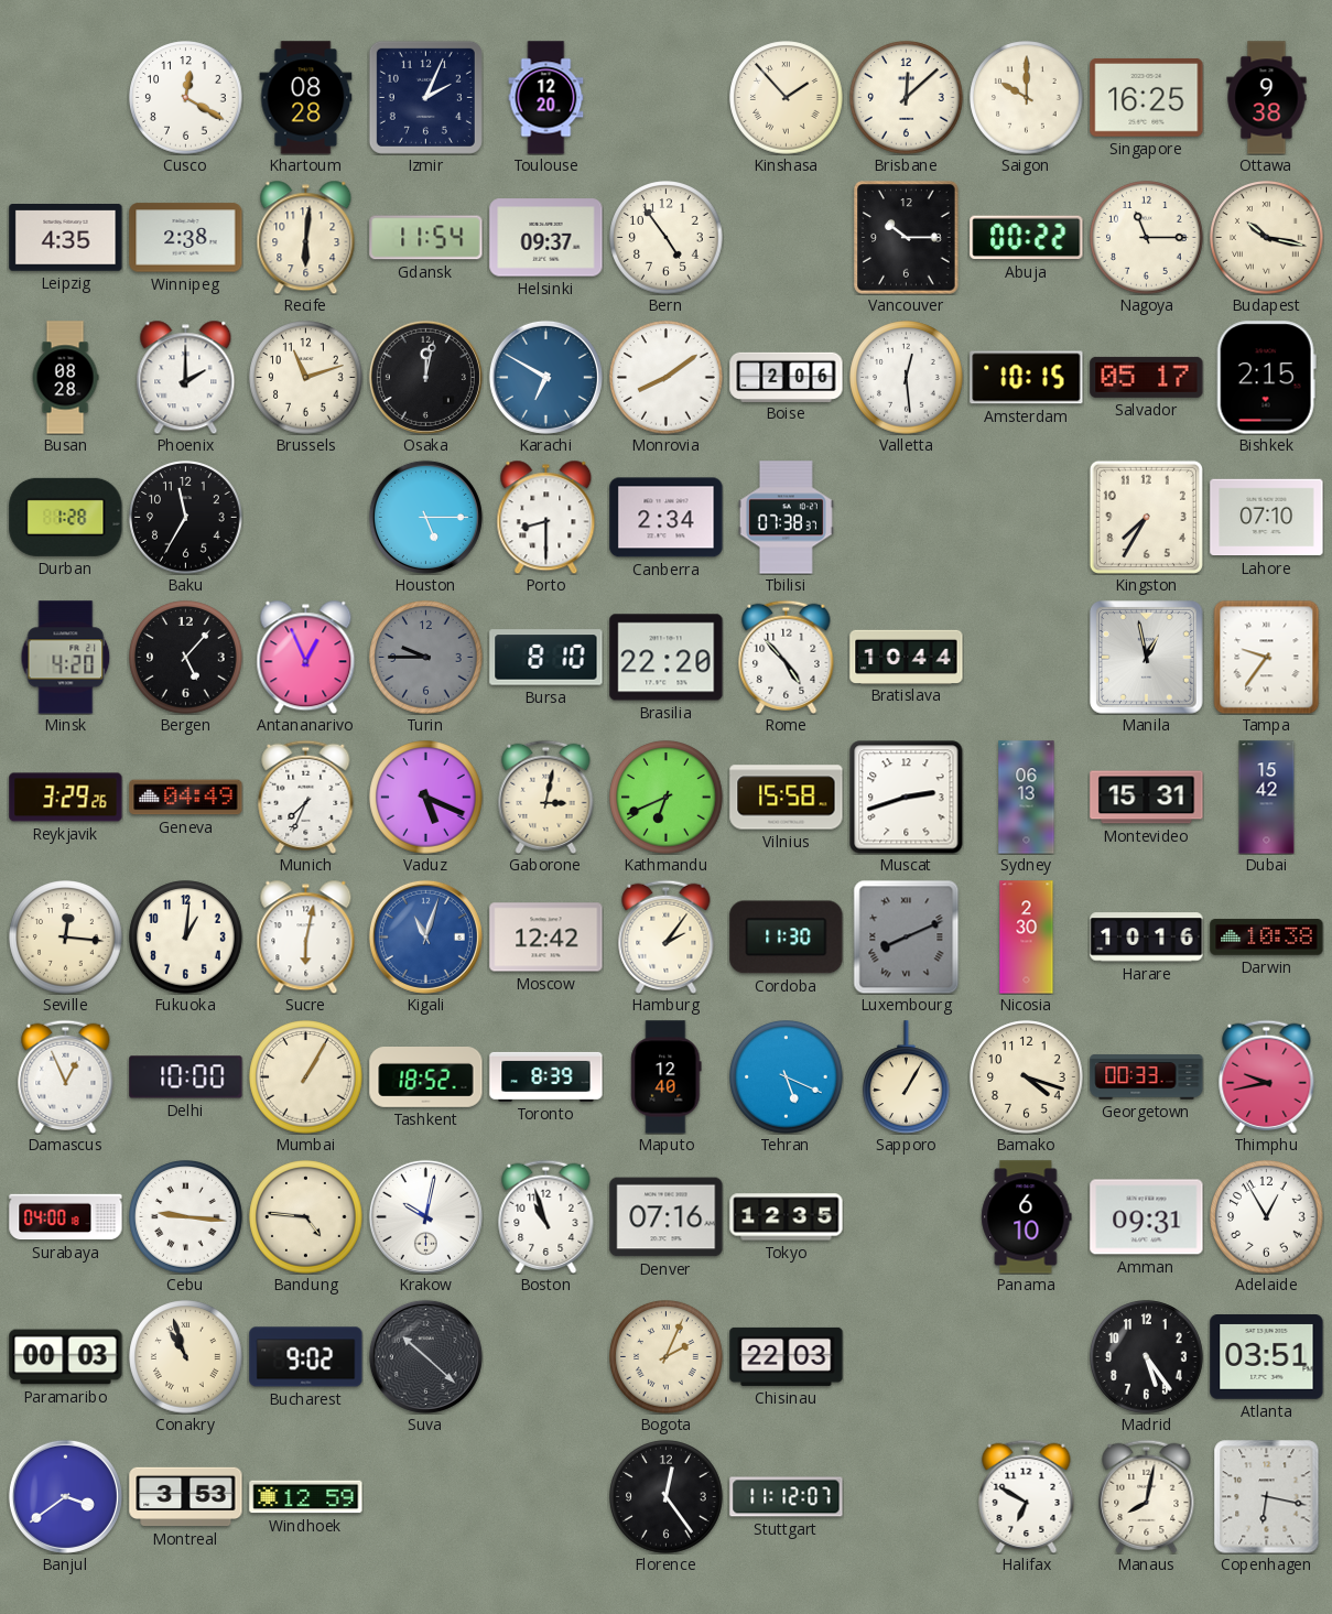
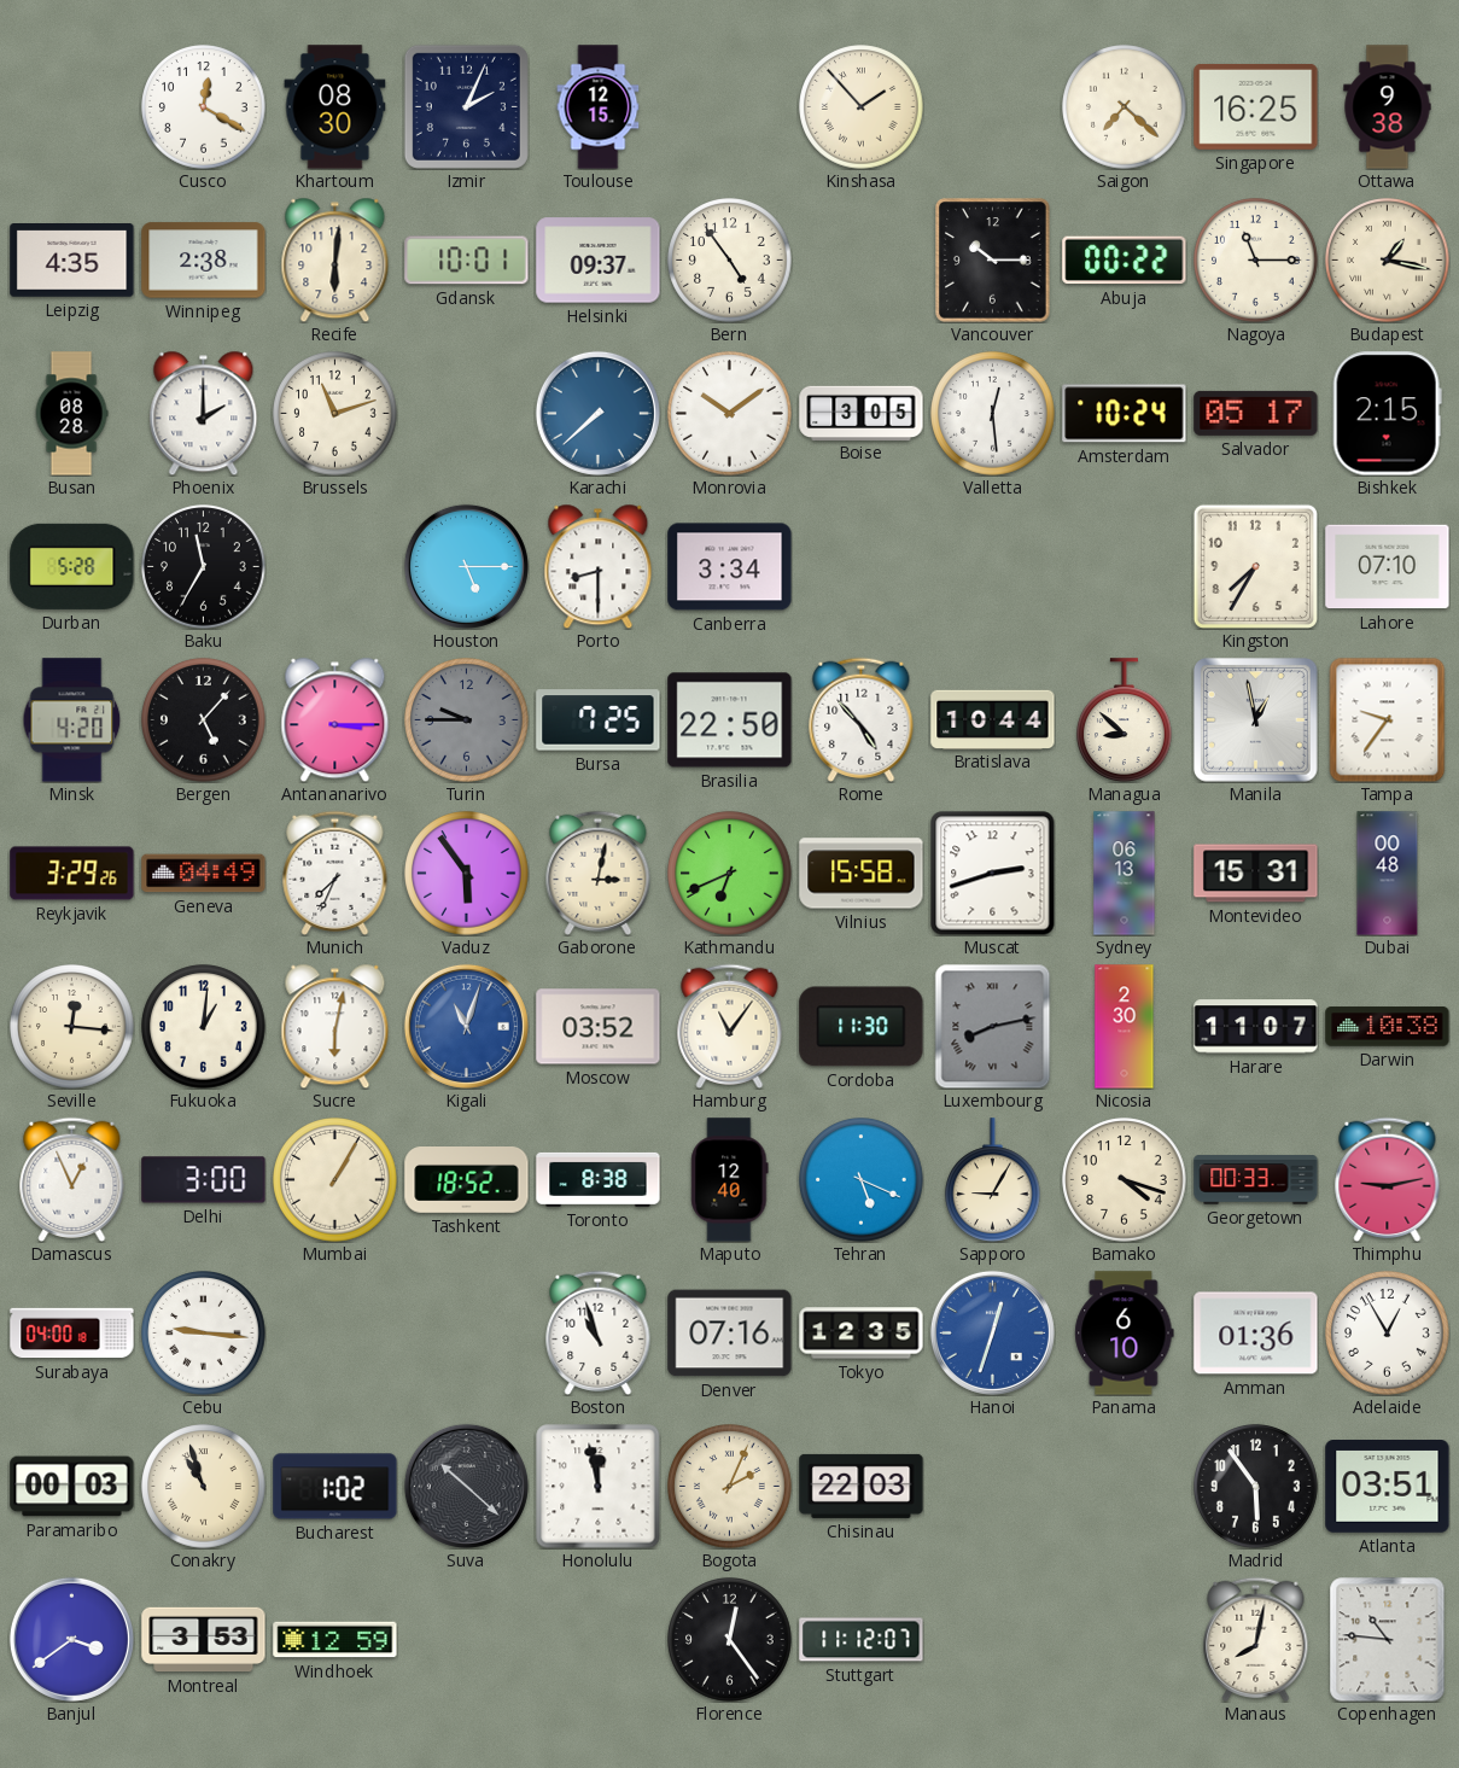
Khartoum: 08:28 -> 08:30 (335, 107)
Toulouse: 12:20 -> 12:15 (599, 107)
Brisbane: 12:08 -> none (907, 98)
Saigon: 10:00 -> 7:22 (1125, 107)
Gdansk: 11:54 -> 10:01 (467, 261)
Budapest: 10:17 -> 1:17 (1388, 261)
Osaka: 12:02 -> none (425, 377)
Karachi: 6:50 -> 7:38 (597, 413)
Monrovia: 8:09 -> 10:09 (730, 414)
Boise: 2:06 -> 3:05 (862, 413)
Amsterdam: 10:15 -> 10:24 (1125, 414)
Durban: 1:28 -> 5:28 (72, 566)
Canberra: 2:34 -> 3:34 (730, 567)
Tbilisi: 07:38 -> none (786, 518)
Antananarivo: 12:56 -> 3:15 (335, 719)
Bursa: 8:10 -> 7:25 (599, 720)
Brasilia: 22:20 -> 22:50 (730, 720)
Managua: none -> 8:52 (1125, 720)
Vaduz: 5:19 -> 5:54 (467, 874)
Dubai: 15:42 -> 00:48 (1388, 874)
Moscow: 12:42 -> 03:52 (599, 1027)
Hamburg: 2:06 -> 11:06 (730, 1026)
Luxembourg: 8:11 -> 8:13 (993, 1026)
Harare: 10:16 -> 11:07 (1256, 1027)
Delhi: 10:00 -> 3:00 (204, 1180)
Toronto: 8:39 -> 8:38 (599, 1179)
Sapporo: 1:05 -> 9:05 (993, 1180)
Thimphu: 9:43 -> 9:13 (1388, 1179)
Bandung: 4:46 -> none (306, 1217)
Krakow: 10:02 -> none (425, 1216)
Hanoi: none -> 12:33 (992, 1332)
Amman: 09:31 -> 01:36 (1256, 1334)
Bucharest: 9:02 -> 1:02 (335, 1487)
Honolulu: none -> 11:58 (599, 1487)
Madrid: 5:24 -> 5:54 (1256, 1487)
Halifax: 6:50 -> none (1027, 1496)
Copenhagen: 6:17 -> 10:46 (1388, 1640)
